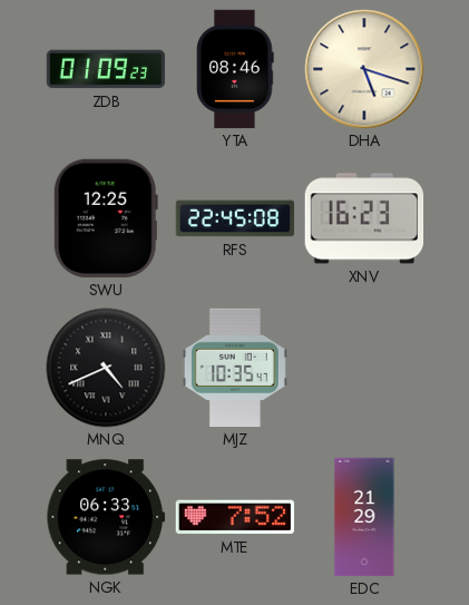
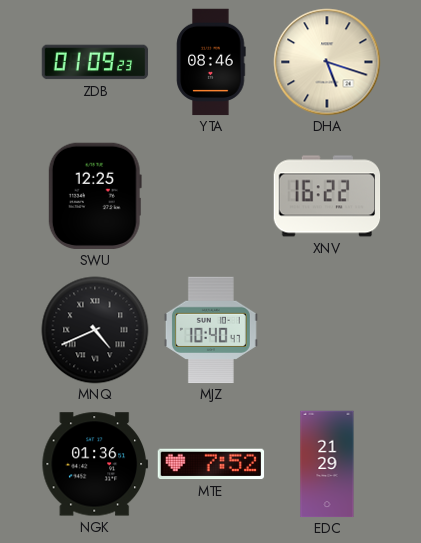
RFS: 22:45 -> none (235, 218)
XNV: 16:23 -> 16:22 (327, 196)
MJZ: 10:35 -> 10:40 (211, 330)
NGK: 06:33 -> 01:36 (95, 464)
